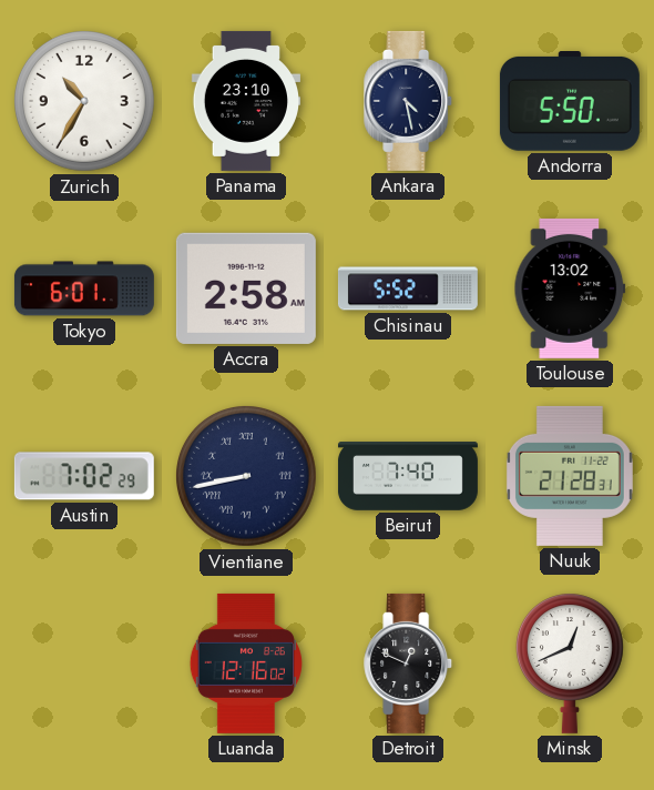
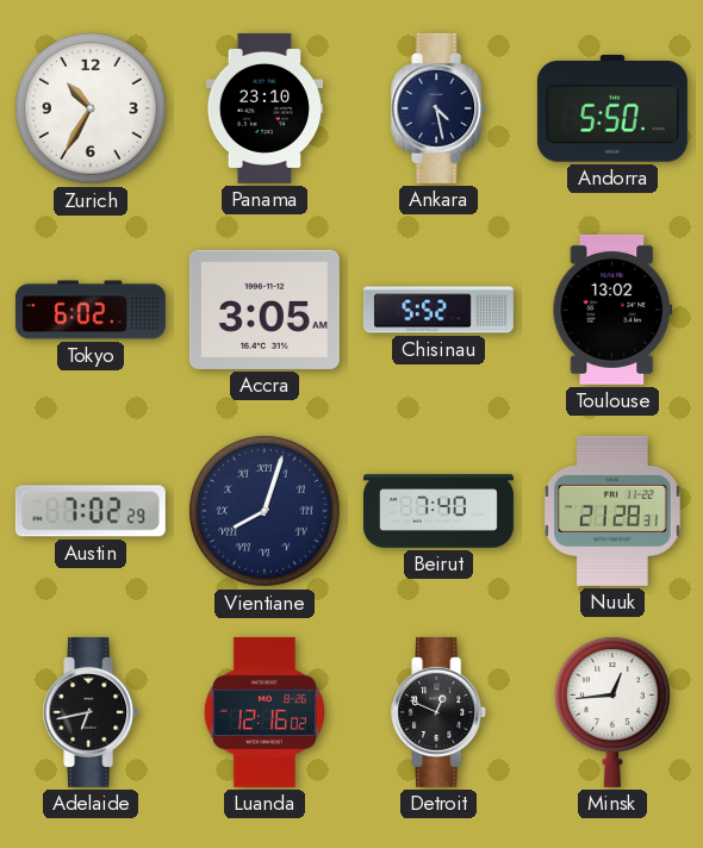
Tokyo: 6:01 -> 6:02 (91, 310)
Accra: 2:58 -> 3:05 (265, 310)
Vientiane: 8:43 -> 8:03 (266, 512)
Adelaide: none -> 6:43 (92, 712)
Minsk: 12:41 -> 12:44 (612, 712)
